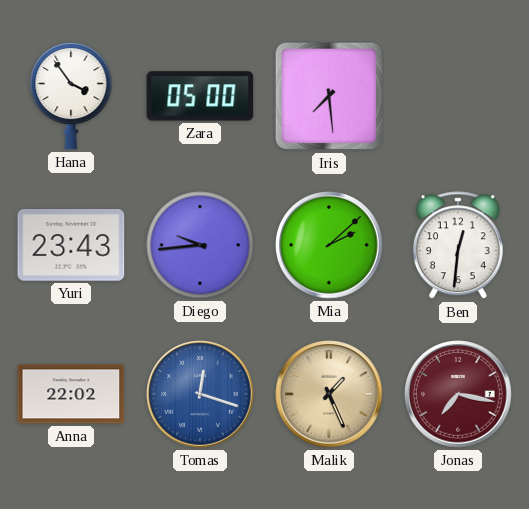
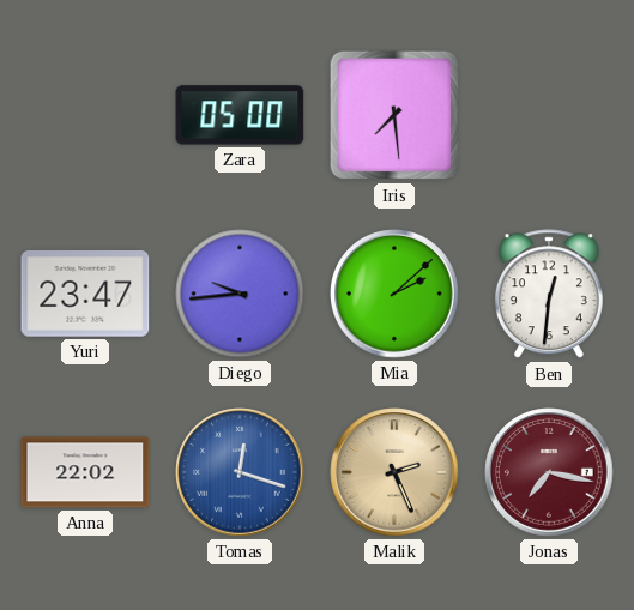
Hana: 3:54 -> none (71, 96)
Yuri: 23:43 -> 23:47 (85, 295)
Malik: 1:26 -> 2:26 (394, 472)
